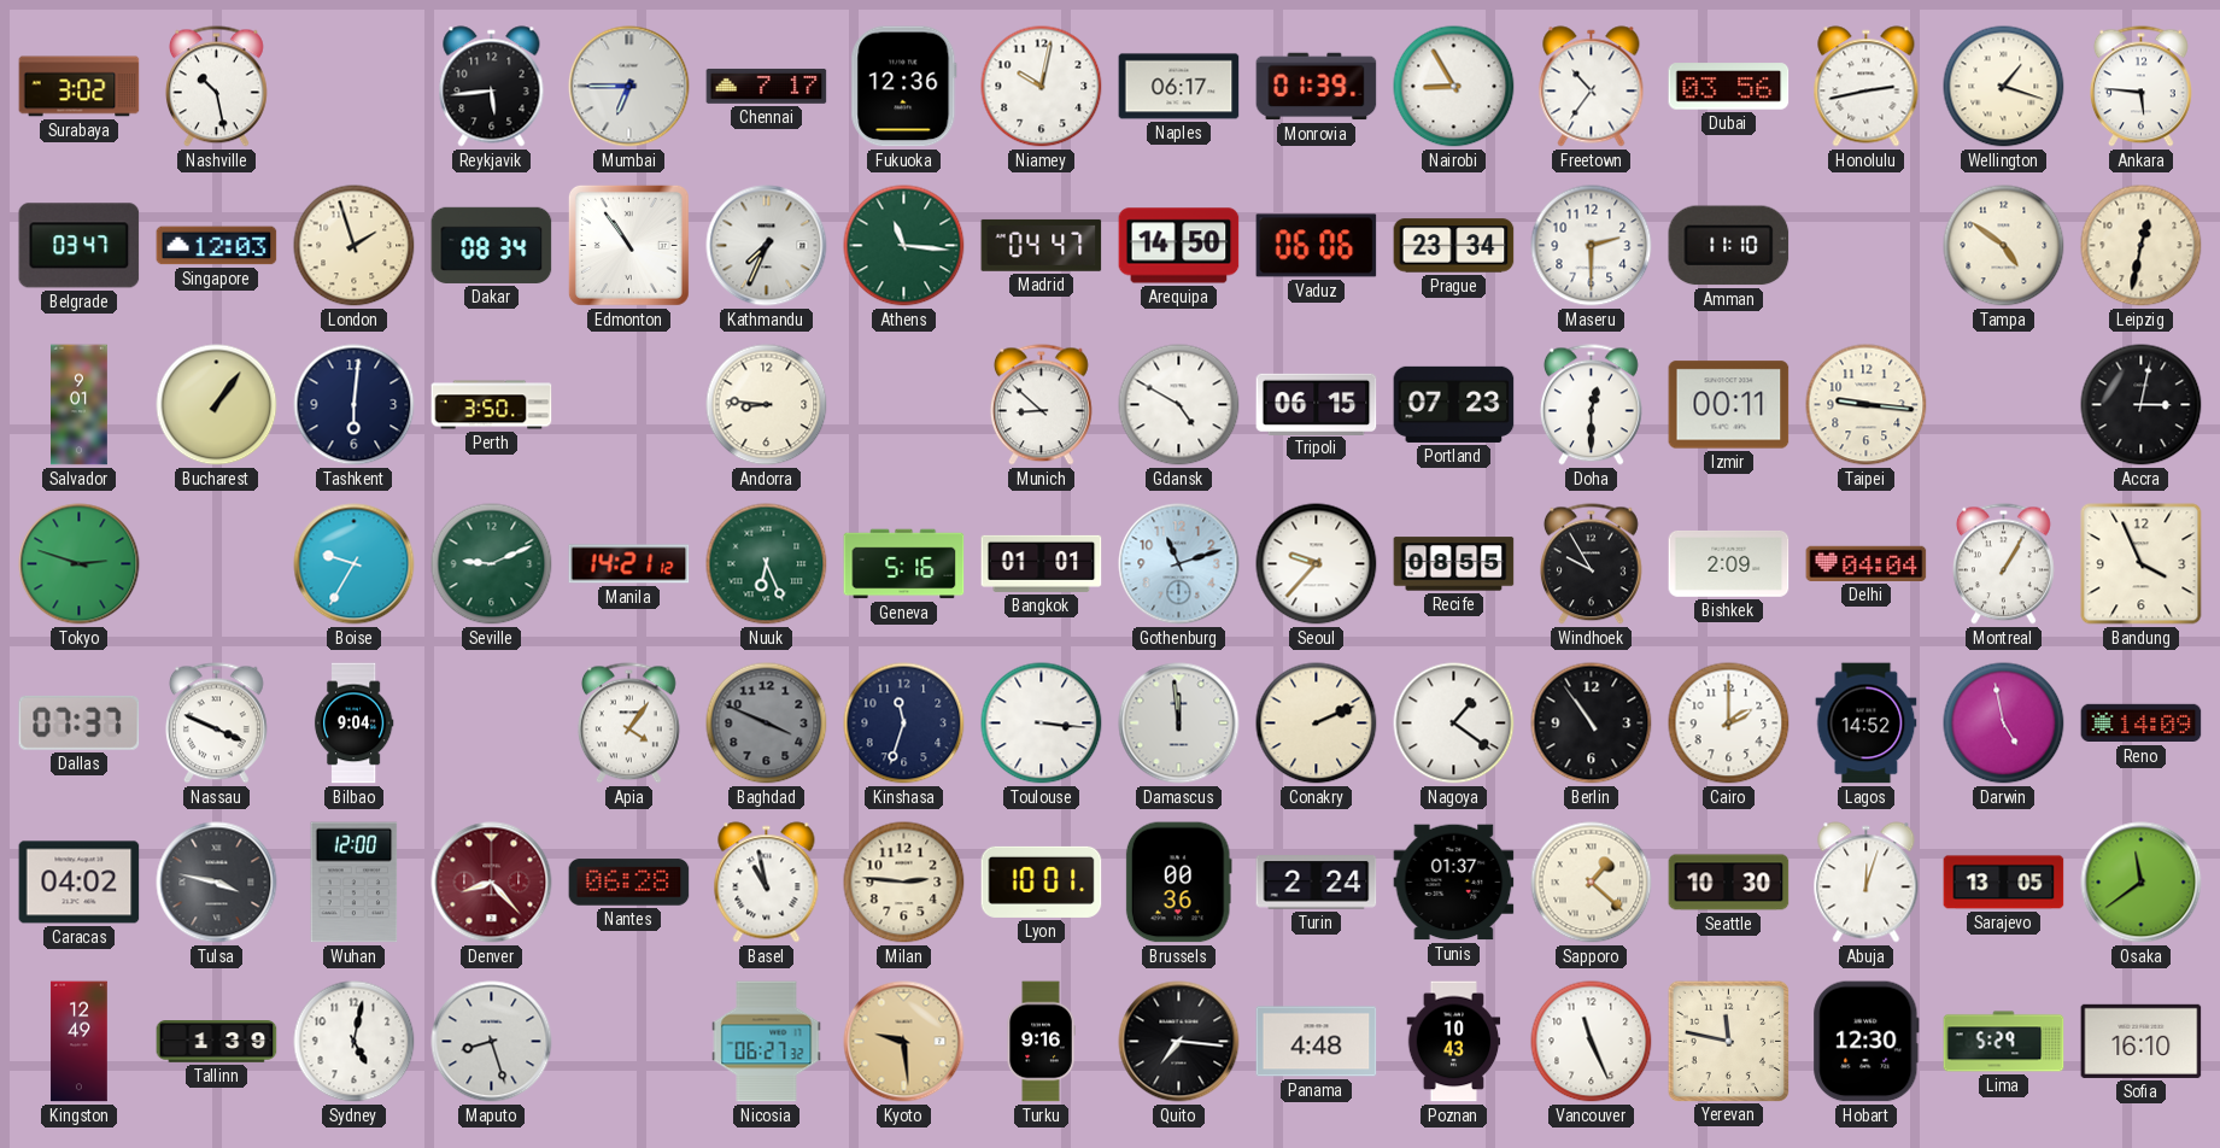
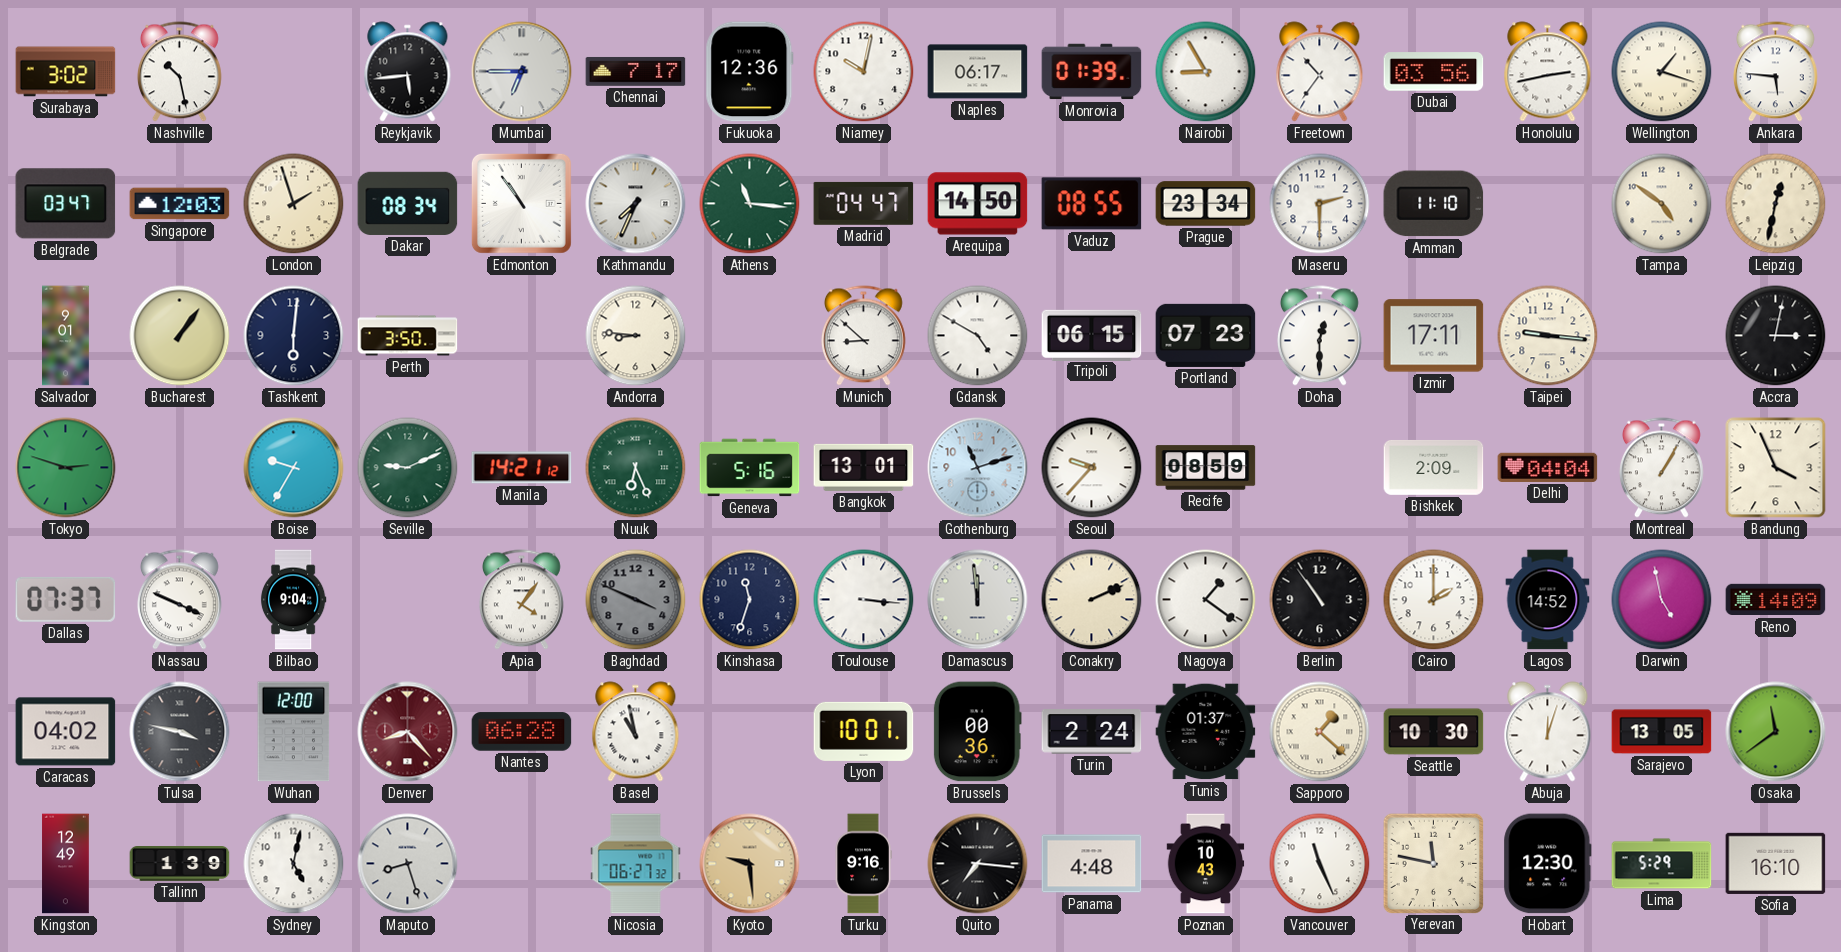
Vaduz: 06:06 -> 08:55 (1092, 204)
Izmir: 00:11 -> 17:11 (1434, 336)
Bangkok: 01:01 -> 13:01 (864, 467)
Recife: 08:55 -> 08:59 (1206, 468)
Windhoek: 9:55 -> none (1591, 564)
Milan: 2:46 -> none (904, 883)
